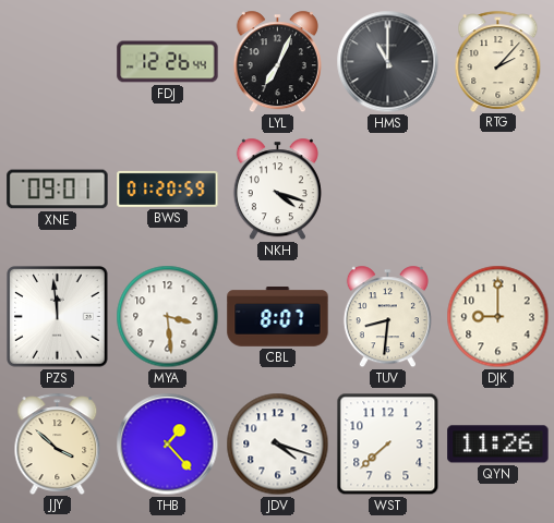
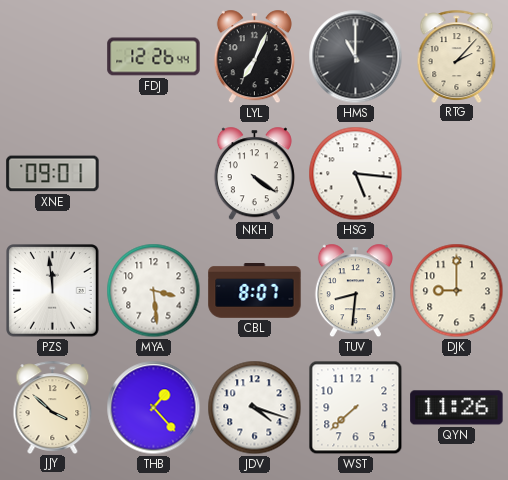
BWS: 01:20 -> none (168, 188)
NKH: 4:18 -> 4:21 (254, 174)
HSG: none -> 5:16 (356, 174)
